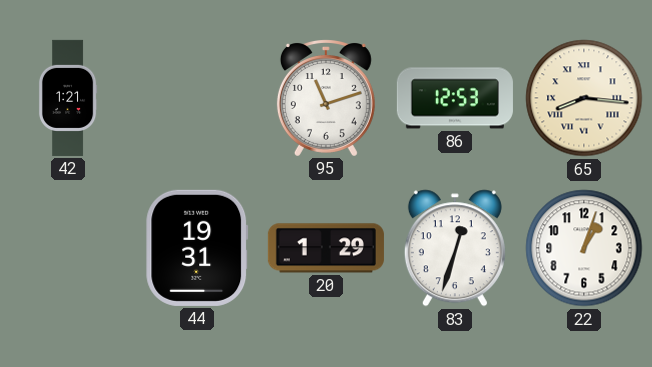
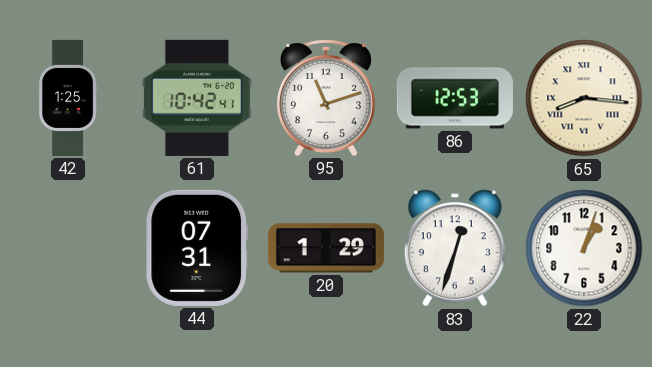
42: 1:21 -> 1:25 (68, 98)
61: none -> 10:42 (197, 98)
44: 19:31 -> 07:31 (197, 248)
